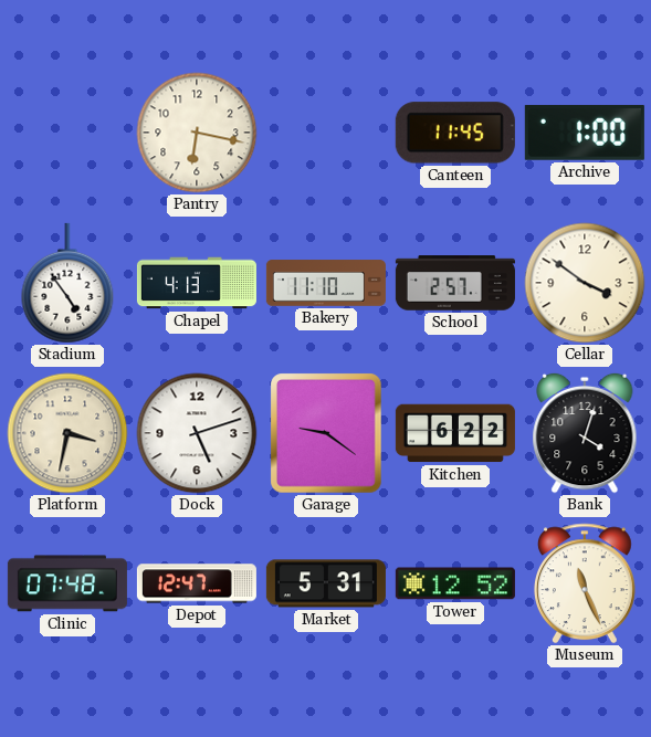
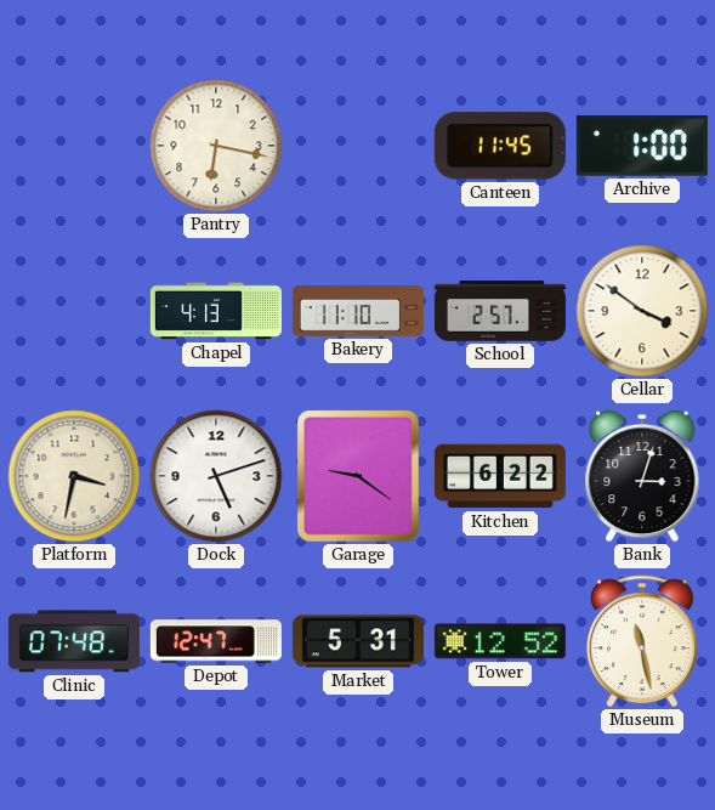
Stadium: 4:54 -> none (67, 283)
Bank: 4:03 -> 3:03 (642, 476)
Museum: 11:26 -> 11:28 (643, 641)
